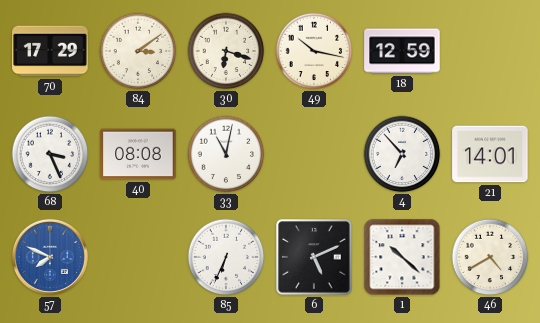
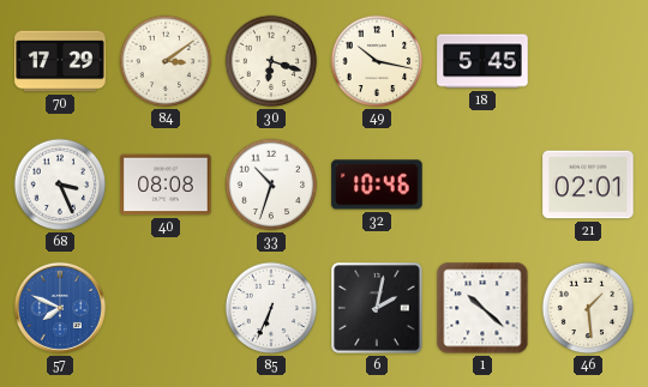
18: 12:59 -> 5:45 (482, 61)
33: 11:02 -> 10:33 (271, 185)
32: none -> 10:46 (377, 185)
4: 6:53 -> none (402, 154)
21: 14:01 -> 02:01 (588, 185)
6: 5:11 -> 2:02 (377, 308)
46: 4:40 -> 1:29 (588, 308)
